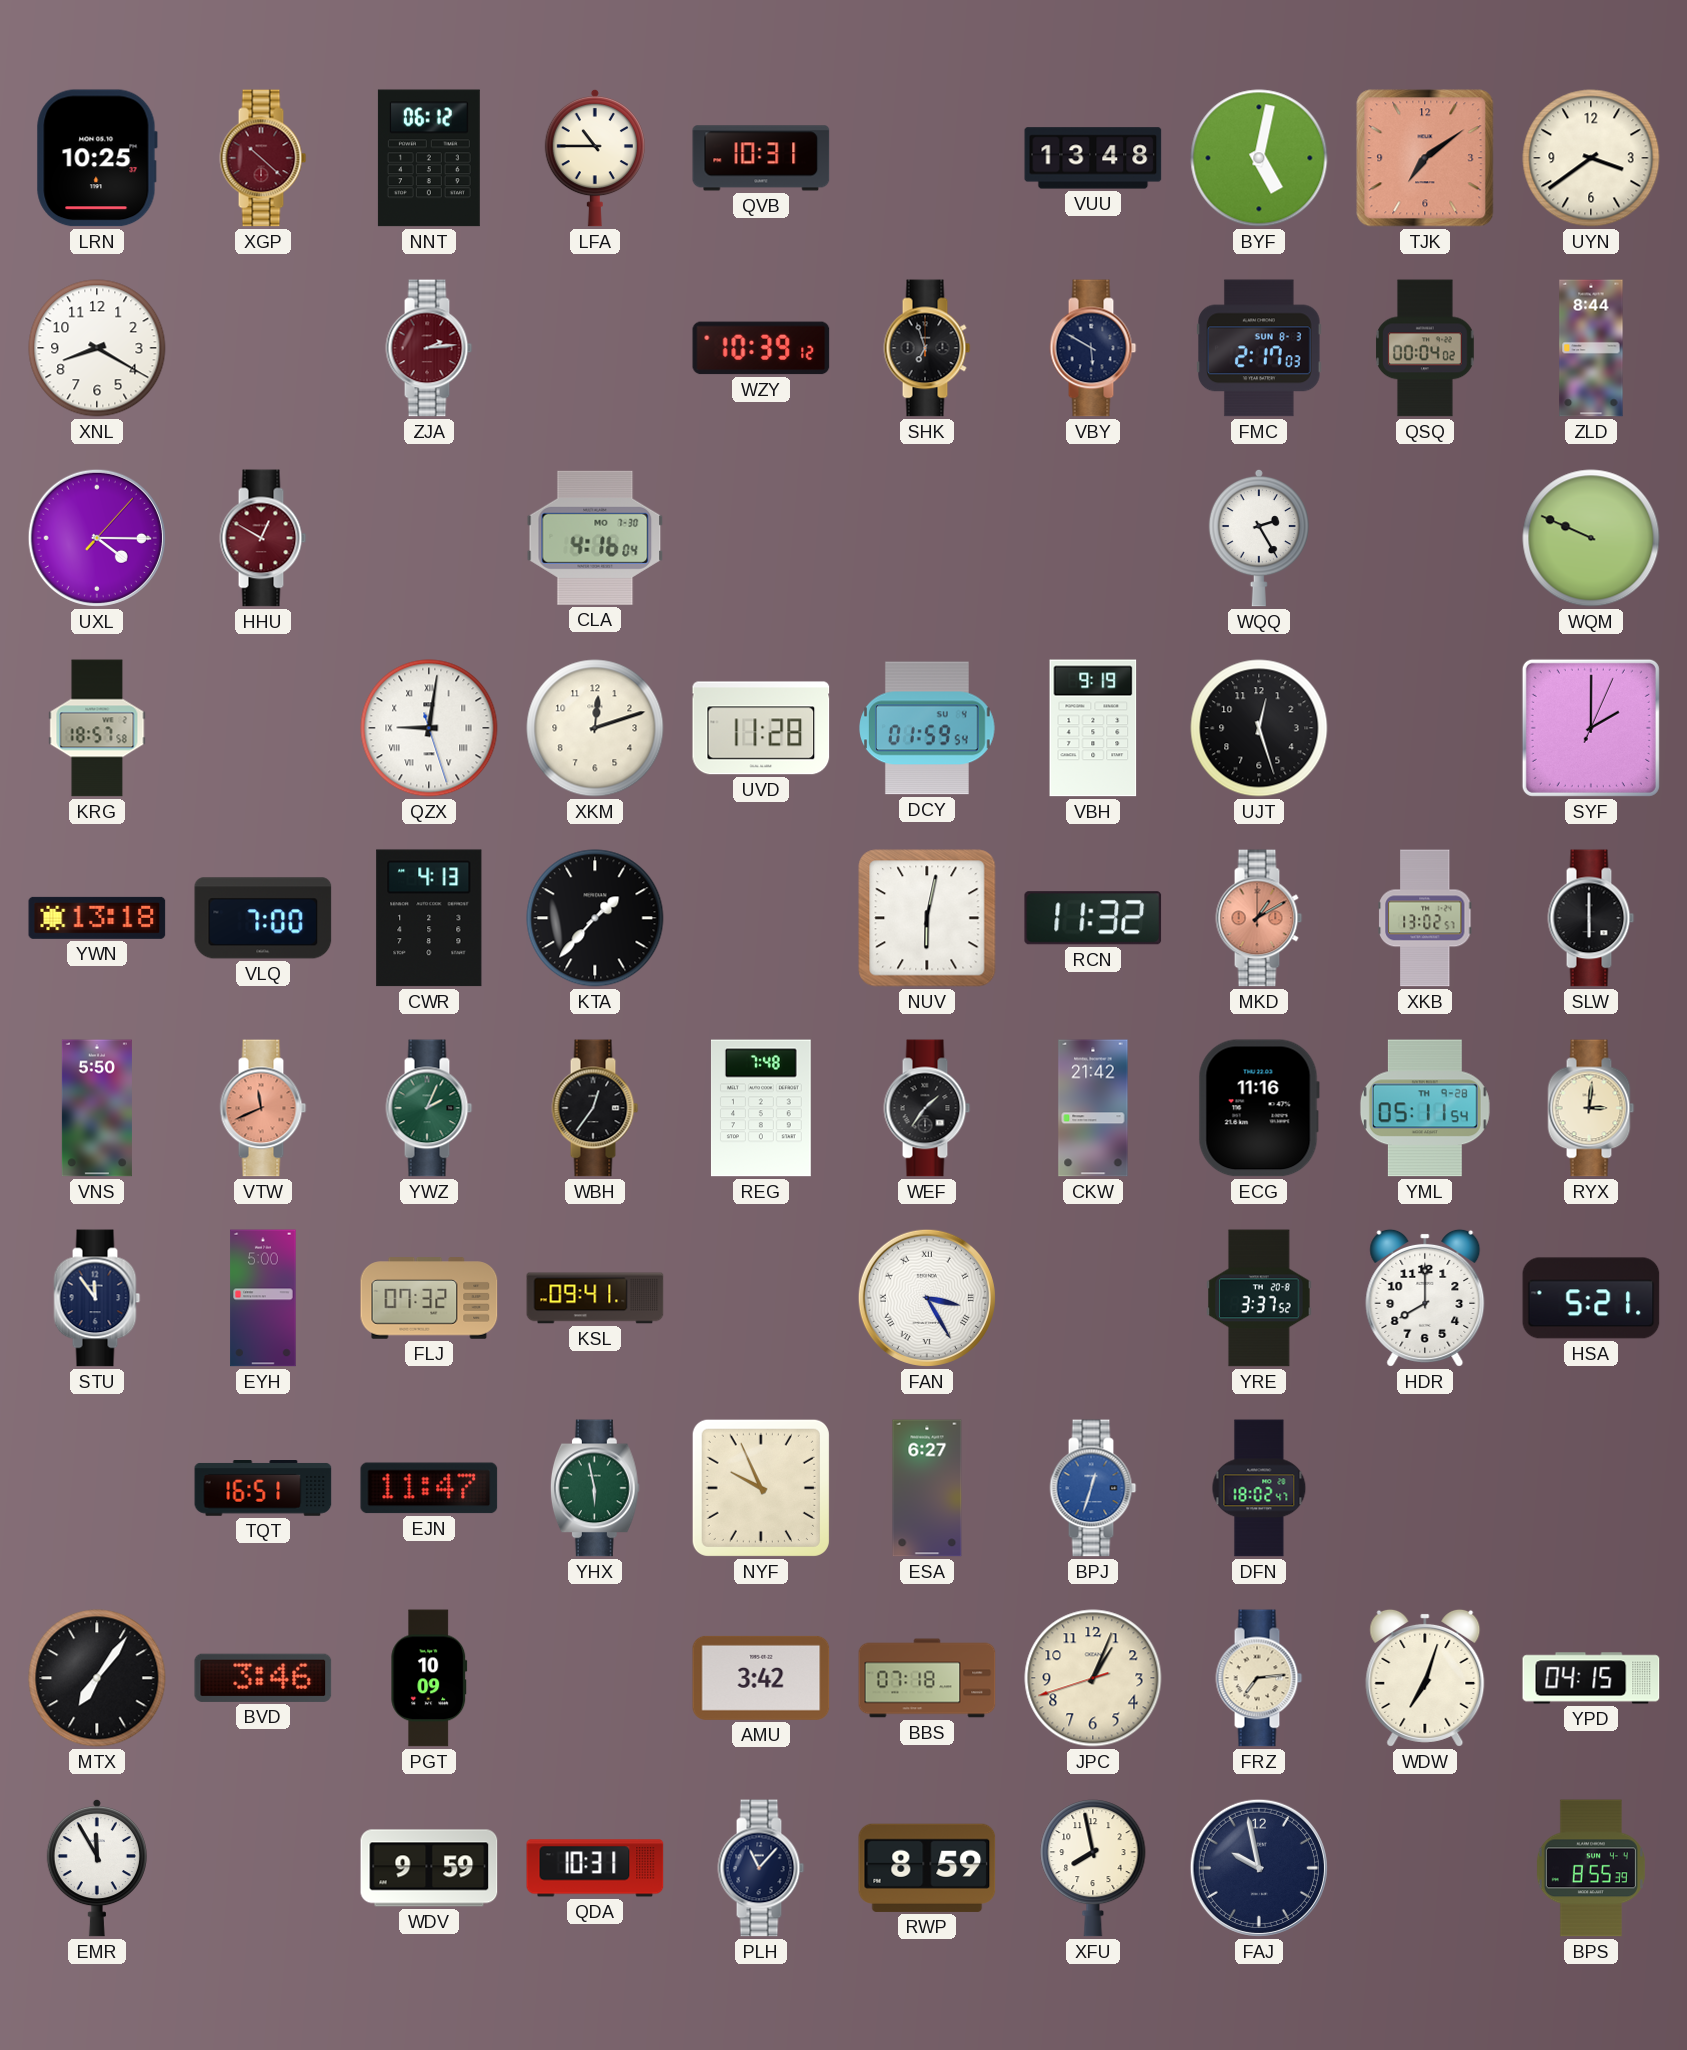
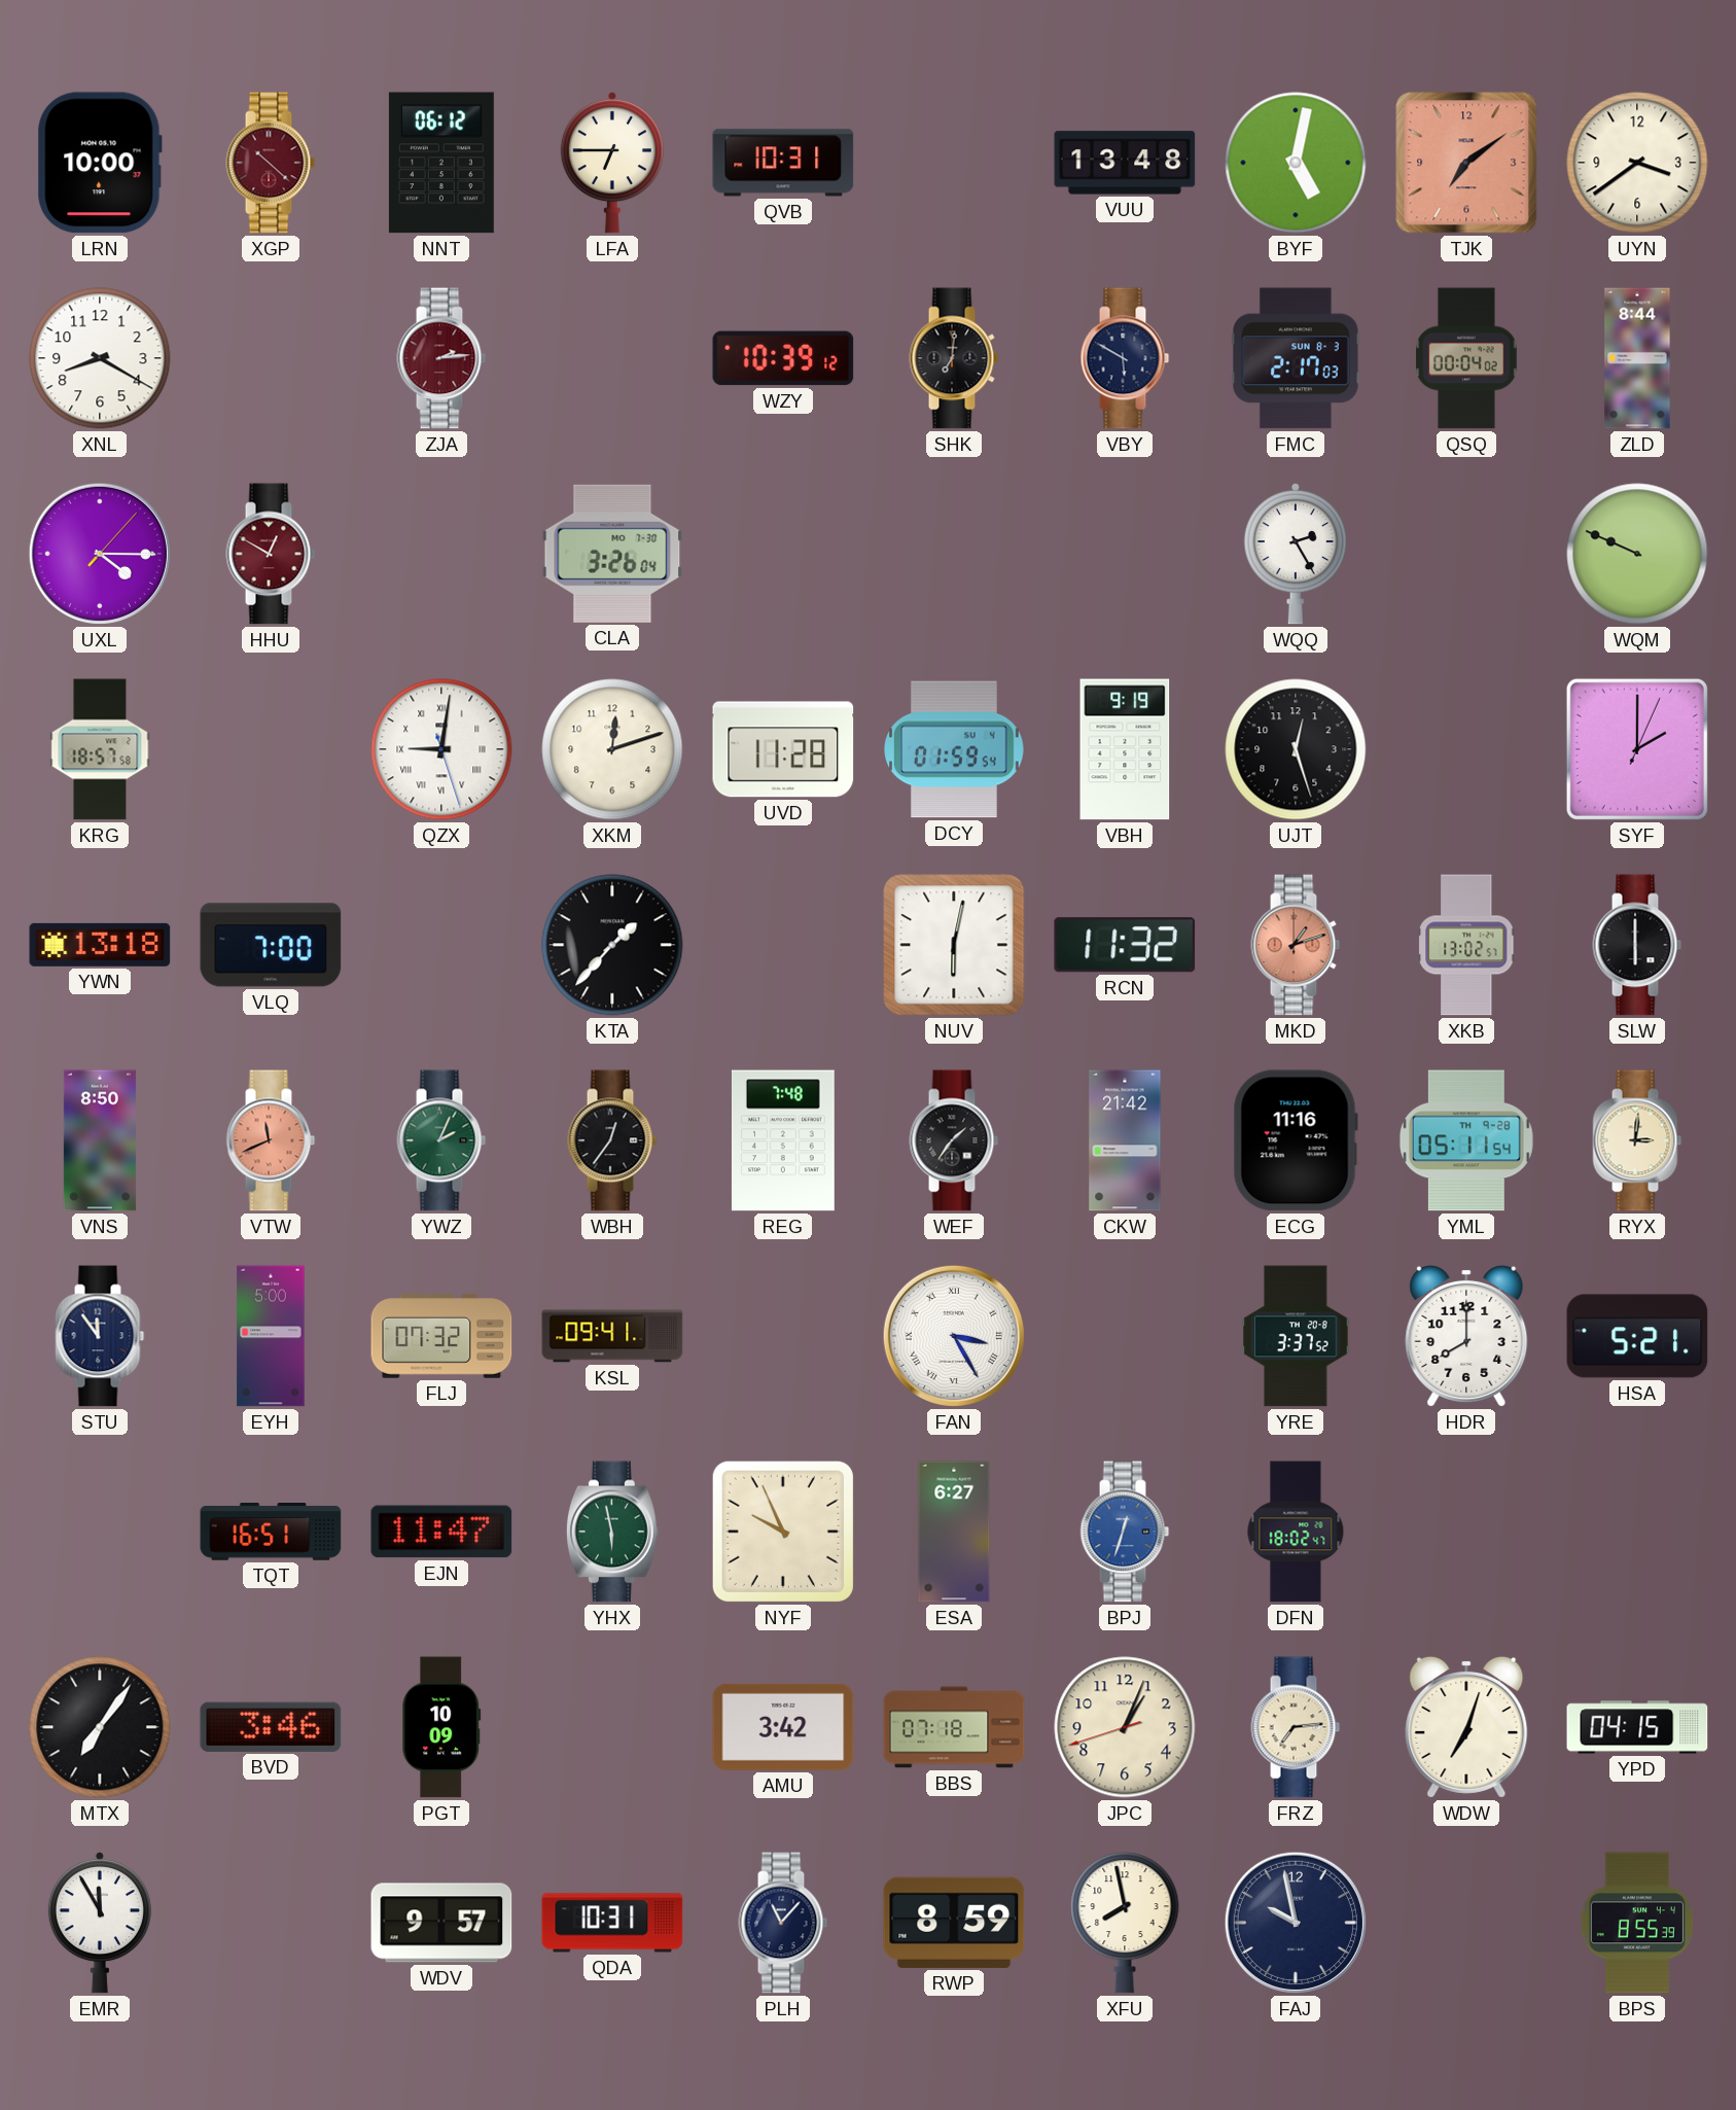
LRN: 10:25 -> 10:00 (100, 163)
LFA: 10:45 -> 6:45 (612, 163)
SHK: 6:57 -> 7:01 (954, 358)
CLA: 4:16 -> 3:26 (612, 554)
CWR: 4:13 -> none (429, 918)
MKD: 1:10 -> 1:12 (1296, 945)
VNS: 5:50 -> 8:50 (100, 1140)
WDV: 9:59 -> 9:57 (441, 1923)
